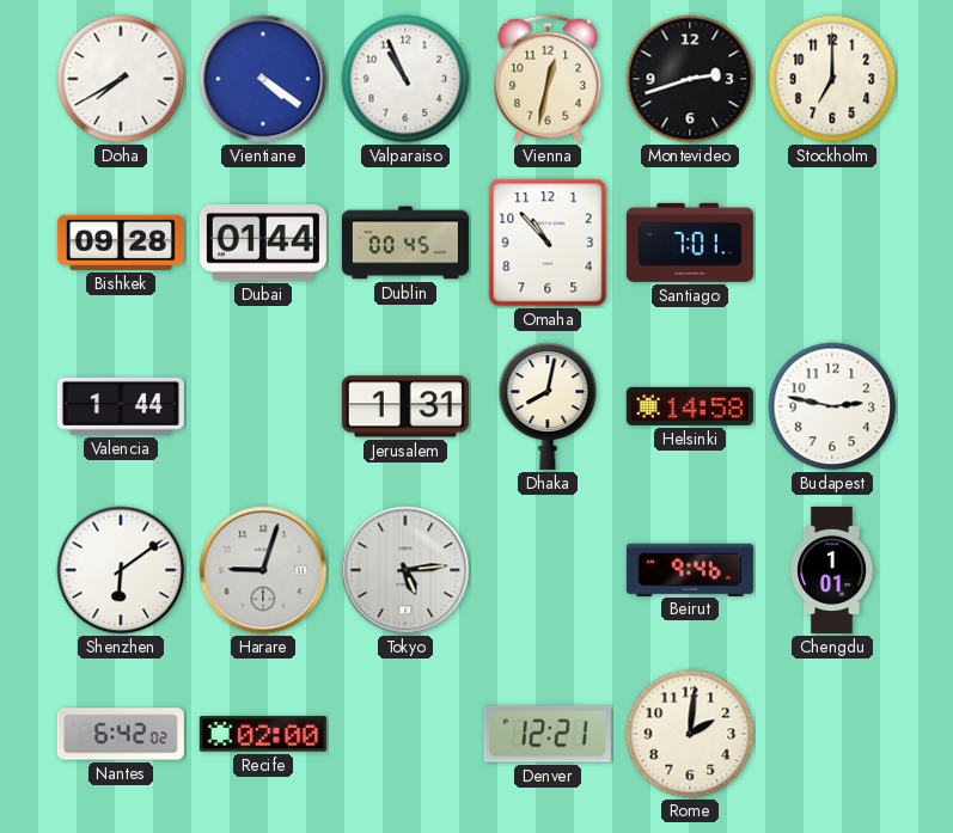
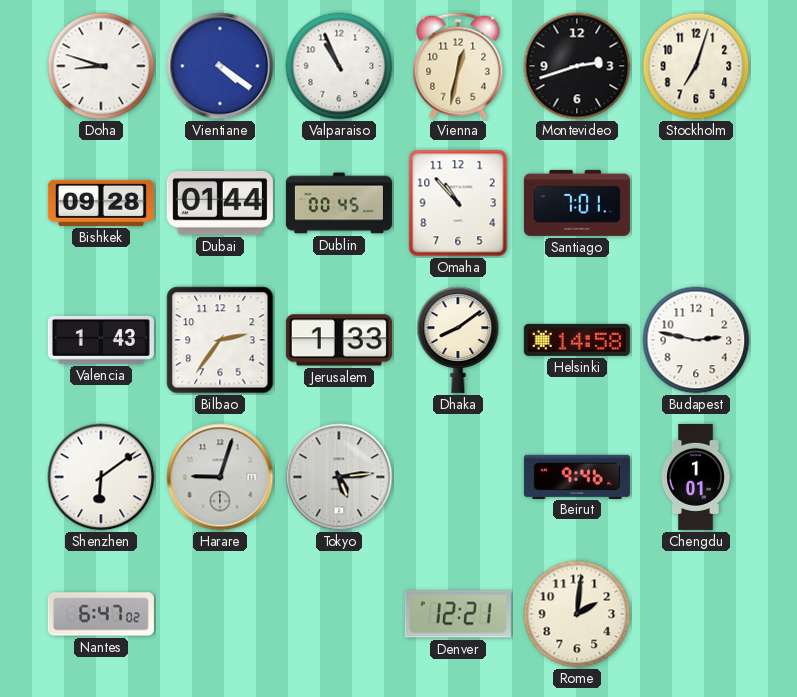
Doha: 7:40 -> 8:48 (101, 66)
Stockholm: 7:00 -> 7:03 (696, 66)
Valencia: 1:44 -> 1:43 (101, 340)
Bilbao: none -> 2:36 (220, 340)
Jerusalem: 1:31 -> 1:33 (339, 340)
Dhaka: 8:02 -> 8:09 (458, 340)
Nantes: 6:42 -> 6:47 (101, 614)
Recife: 02:00 -> none (263, 734)
